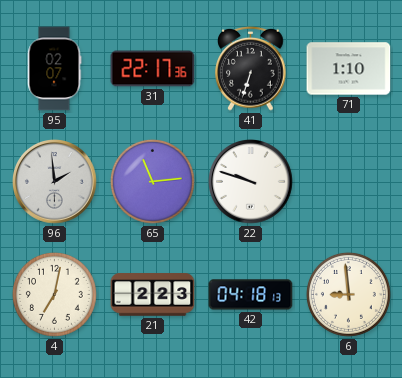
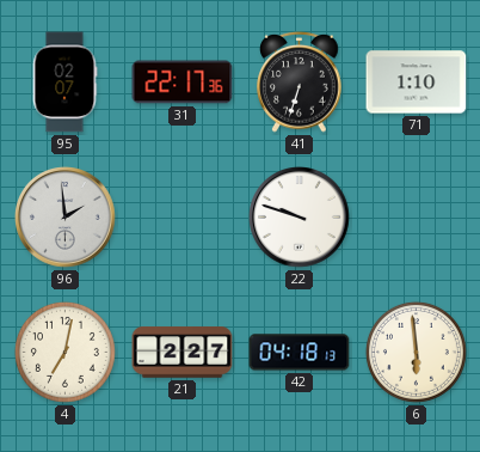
65: 11:14 -> none (152, 181)
21: 2:23 -> 2:27 (183, 353)
6: 8:59 -> 5:59 (416, 352)
